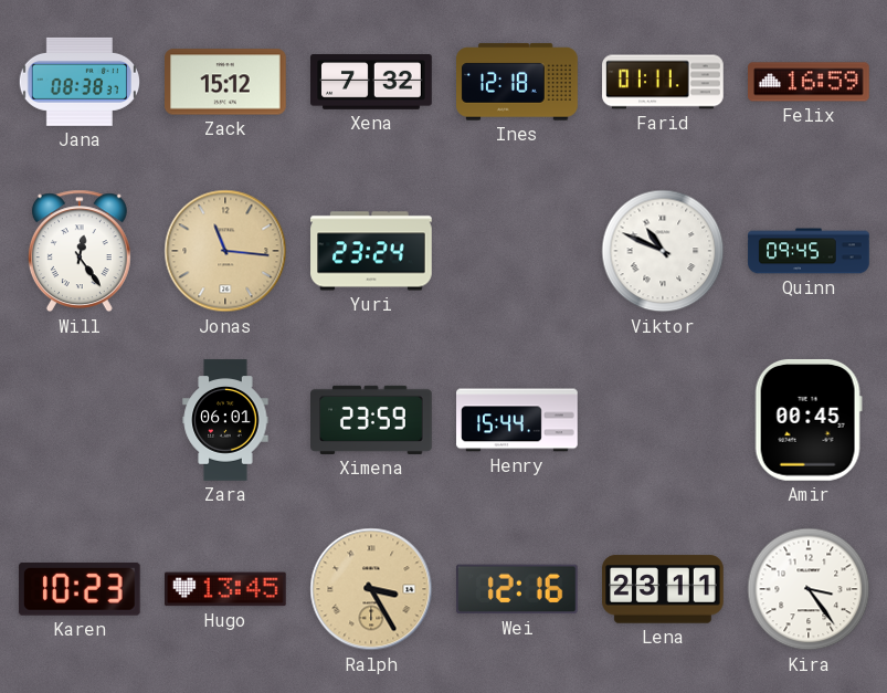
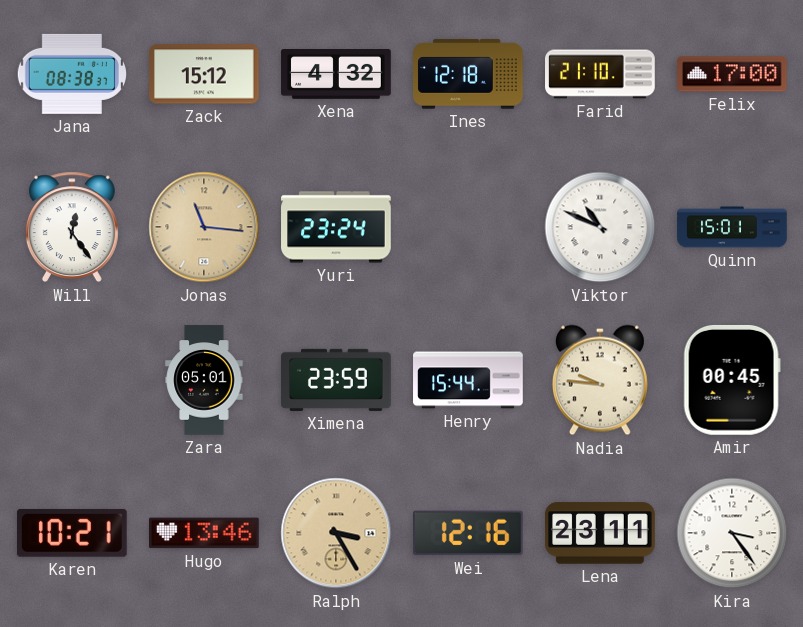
Xena: 7:32 -> 4:32 (336, 75)
Farid: 01:11 -> 21:10 (600, 74)
Felix: 16:59 -> 17:00 (733, 74)
Quinn: 09:45 -> 15:01 (732, 227)
Zara: 06:01 -> 05:01 (204, 380)
Nadia: none -> 9:46 (600, 380)
Karen: 10:23 -> 10:21 (72, 533)
Hugo: 13:45 -> 13:46 (205, 533)
